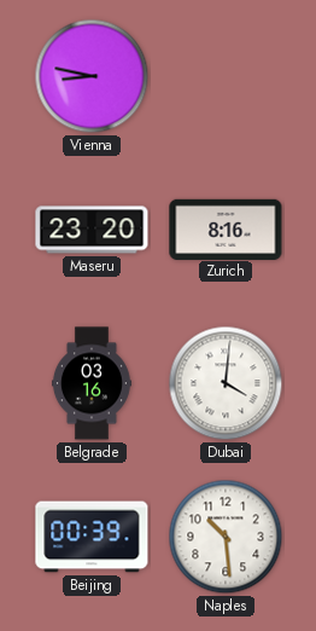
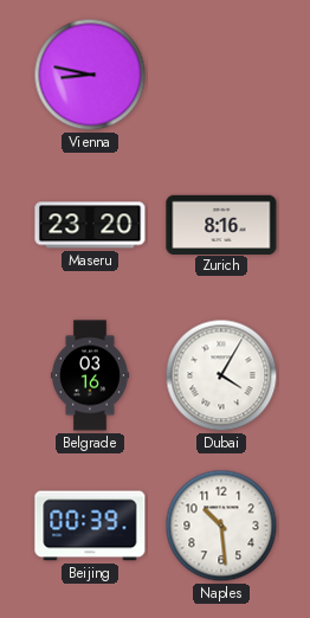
Dubai: 4:01 -> 4:05 (221, 375)
